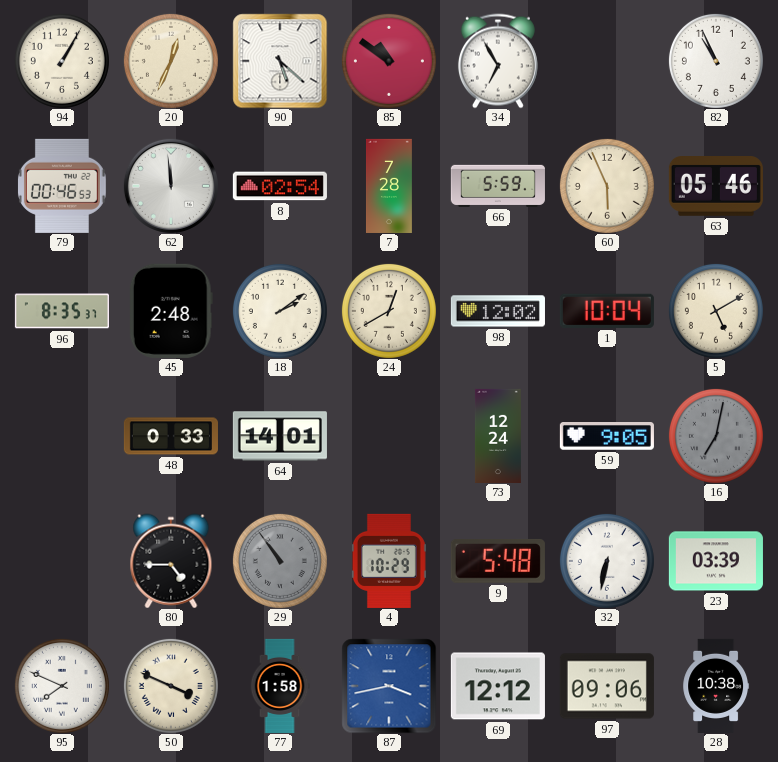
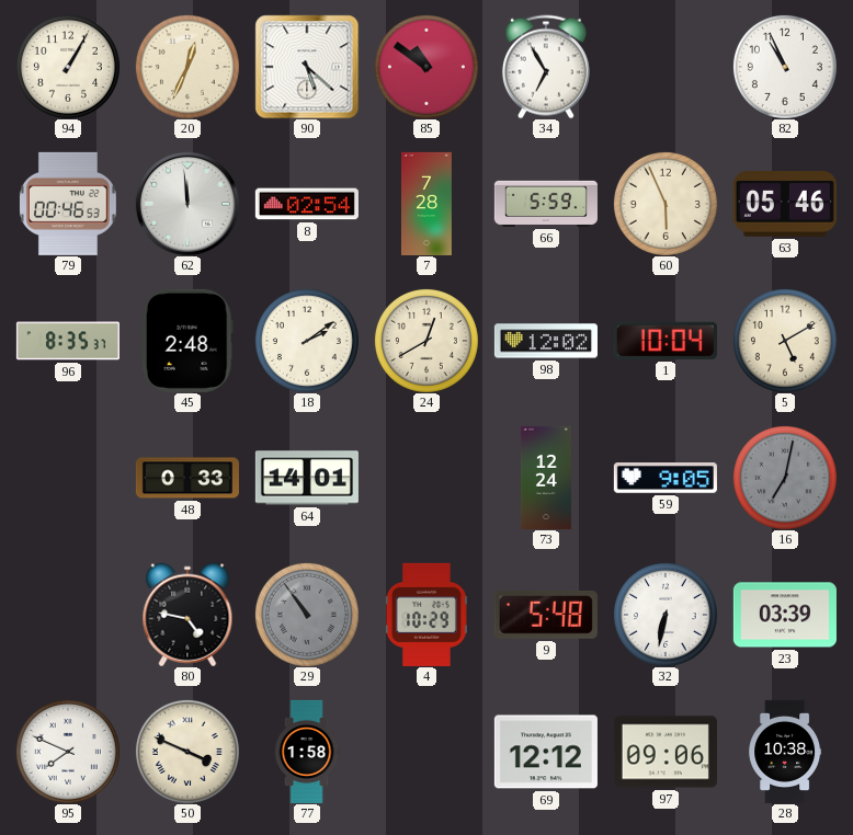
80: 4:45 -> 4:47 (187, 615)
87: 3:43 -> none (389, 686)
